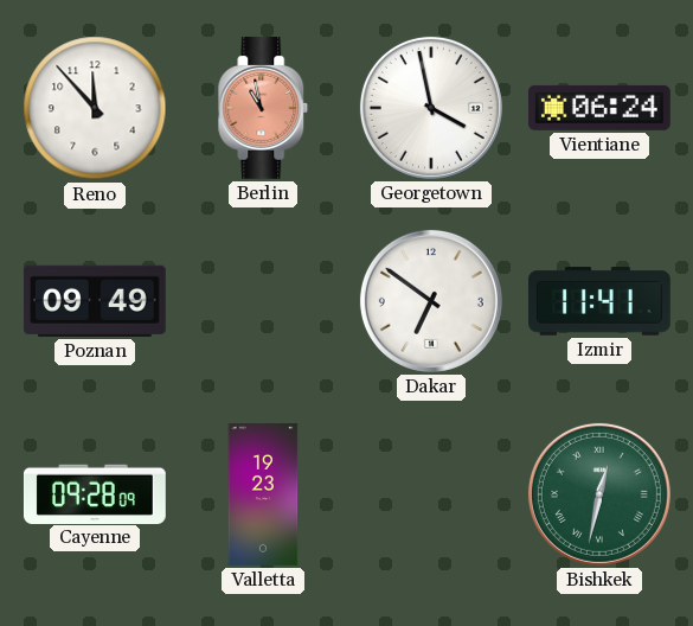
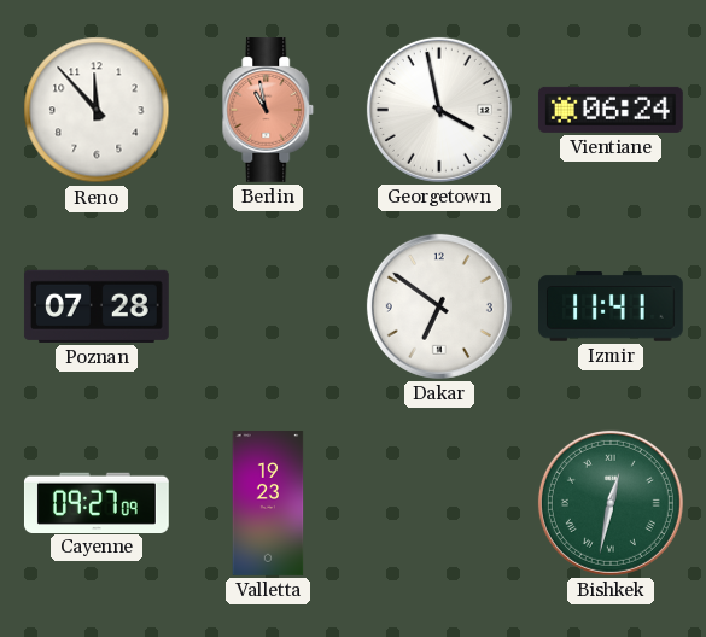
Poznan: 09:49 -> 07:28 (97, 306)
Cayenne: 09:28 -> 09:27 (97, 502)
